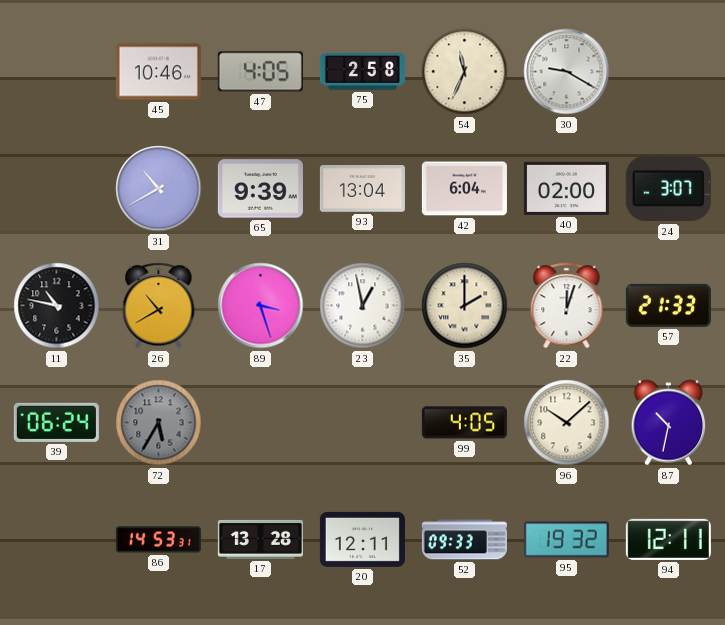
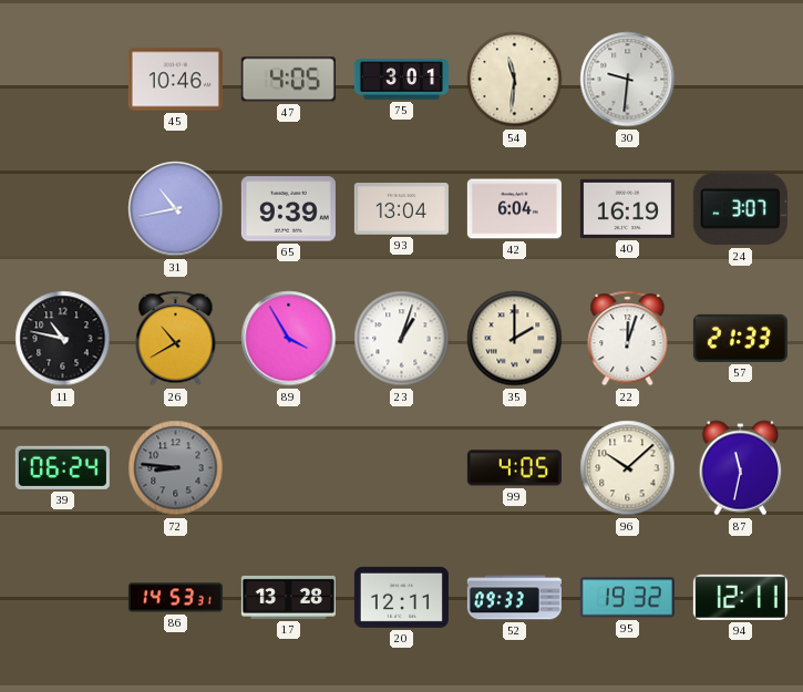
75: 2:58 -> 3:01 (401, 80)
54: 11:34 -> 11:31 (515, 80)
30: 9:20 -> 9:31 (628, 80)
31: 10:40 -> 10:43 (176, 209)
40: 02:00 -> 16:19 (627, 208)
89: 3:27 -> 3:55 (289, 339)
23: 12:58 -> 1:03 (402, 339)
72: 5:35 -> 8:46 (176, 468)
87: 10:32 -> 11:32 (741, 468)
